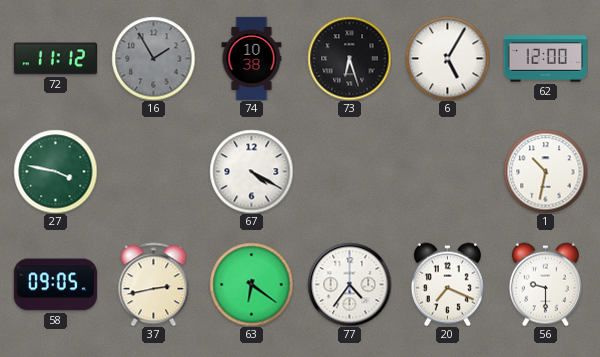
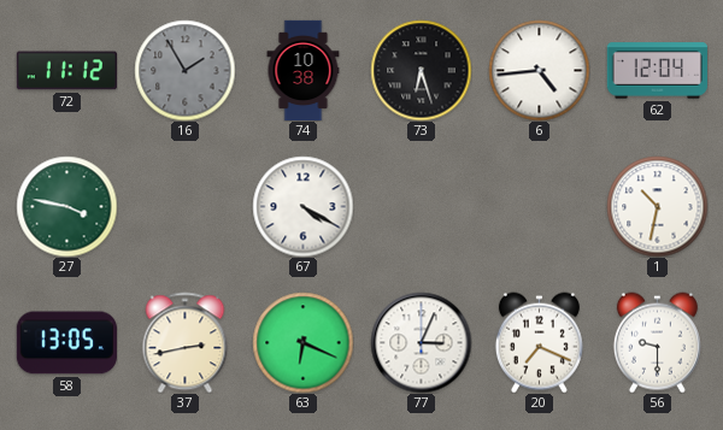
6: 5:05 -> 4:44 (539, 70)
62: 12:00 -> 12:04 (657, 71)
58: 09:05 -> 13:05 (66, 343)
63: 6:21 -> 6:19 (302, 342)
77: 4:36 -> 3:04 (421, 342)
